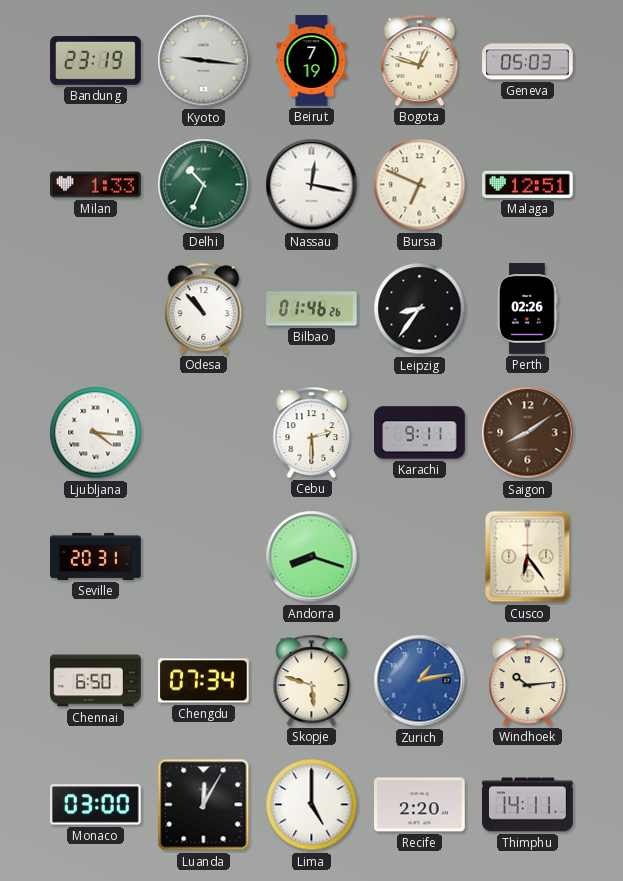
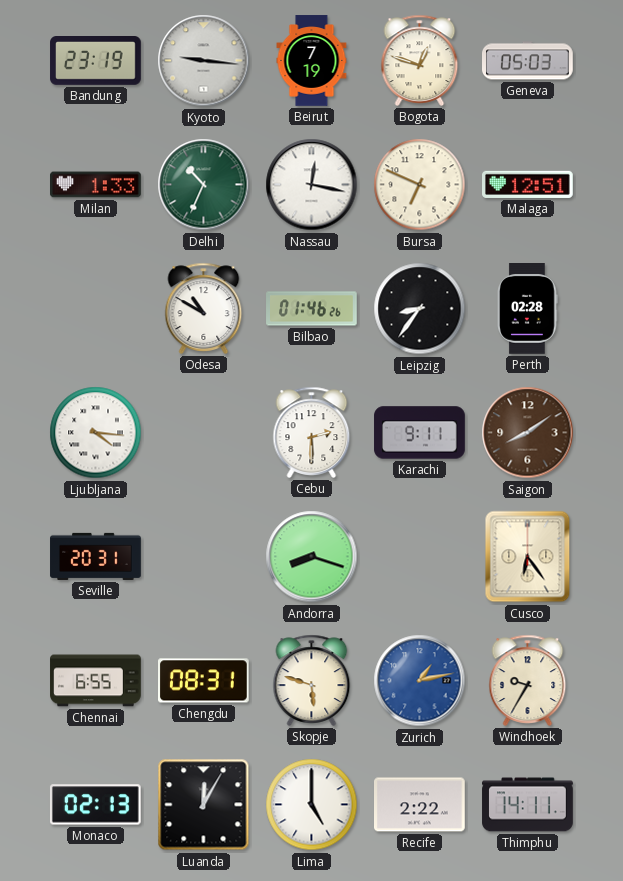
Odesa: 10:53 -> 10:50 (204, 308)
Perth: 02:26 -> 02:28 (528, 309)
Chennai: 6:50 -> 6:55 (96, 681)
Chengdu: 07:34 -> 08:31 (204, 681)
Windhoek: 10:14 -> 9:35 (528, 680)
Monaco: 03:00 -> 02:13 (96, 805)
Recife: 2:20 -> 2:22 (420, 805)
